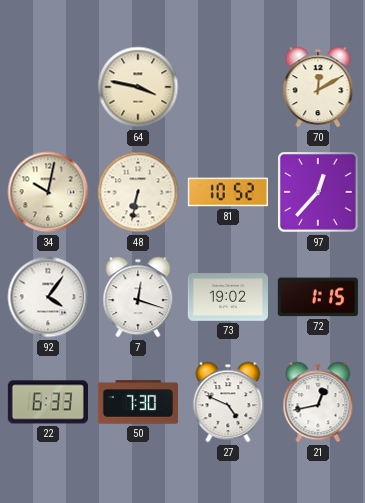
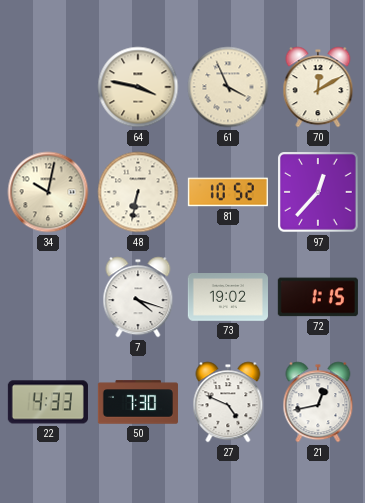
61: none -> 3:56 (228, 87)
92: 4:06 -> none (48, 297)
7: 12:18 -> 4:18 (138, 297)
22: 6:33 -> 4:33 (48, 402)
